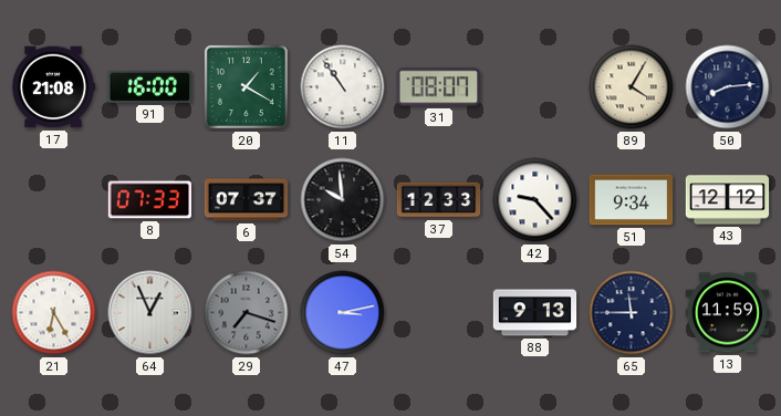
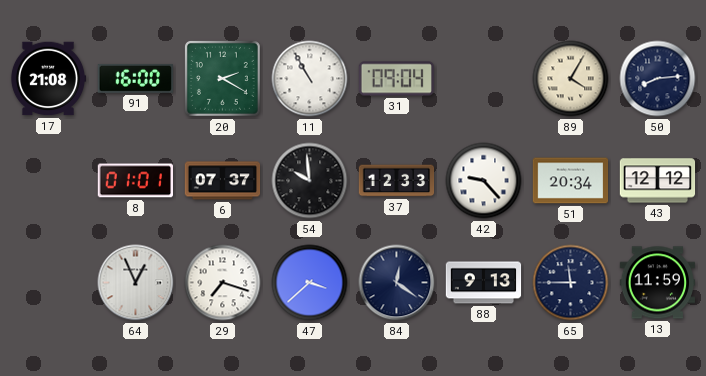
20: 1:20 -> 2:20 (222, 78)
11: 10:54 -> 10:55 (310, 79)
31: 08:07 -> 09:04 (396, 79)
8: 07:33 -> 01:01 (135, 181)
51: 9:34 -> 20:34 (571, 181)
21: 6:25 -> none (54, 313)
29 dial: grey -> white (223, 283)
47: 3:13 -> 3:38 (310, 283)
84: none -> 12:21 (397, 283)
